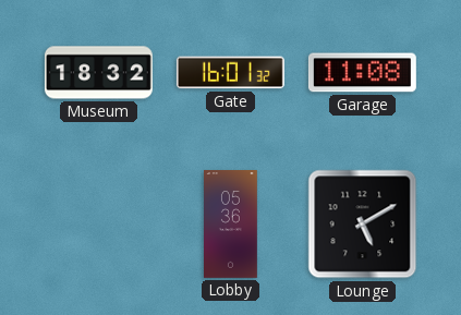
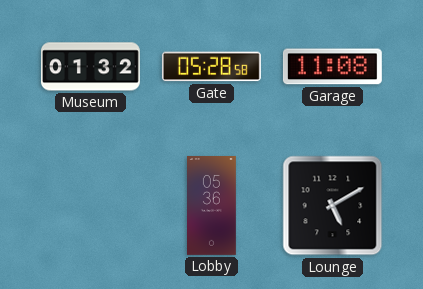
Museum: 18:32 -> 01:32 (90, 67)
Gate: 16:01 -> 05:28 (211, 67)
